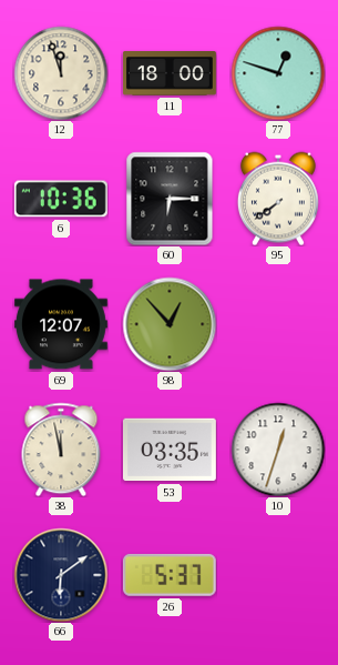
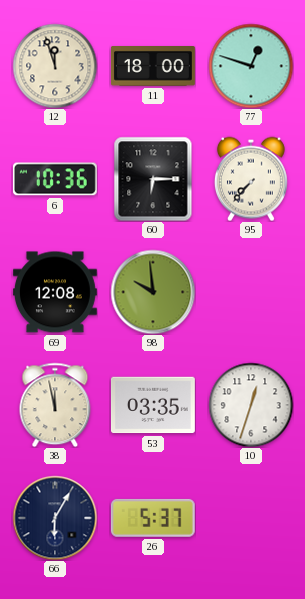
95: 7:39 -> 7:37 (251, 179)
69: 12:07 -> 12:08 (55, 292)
98: 12:53 -> 9:59 (153, 292)
66: 6:09 -> 6:05 (55, 518)
